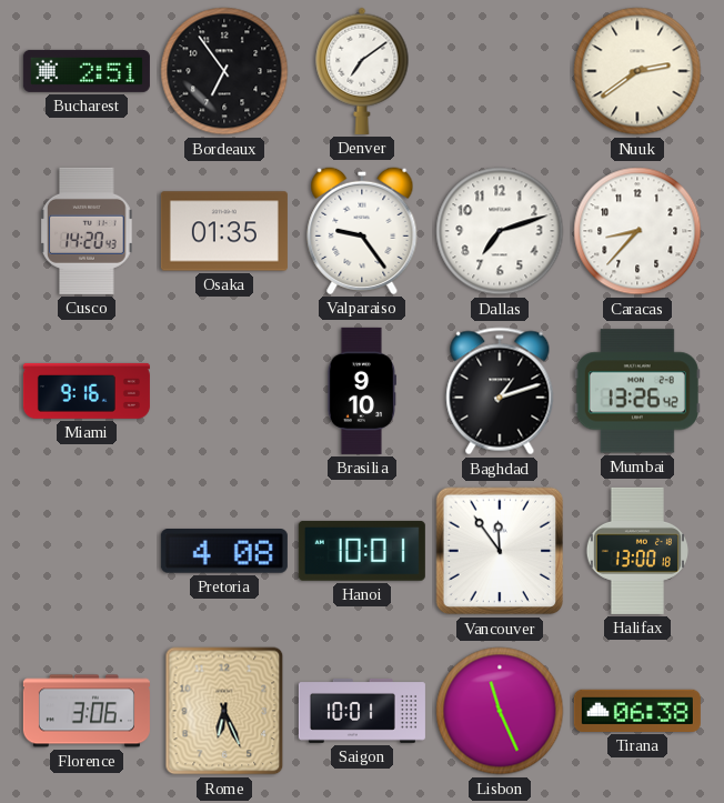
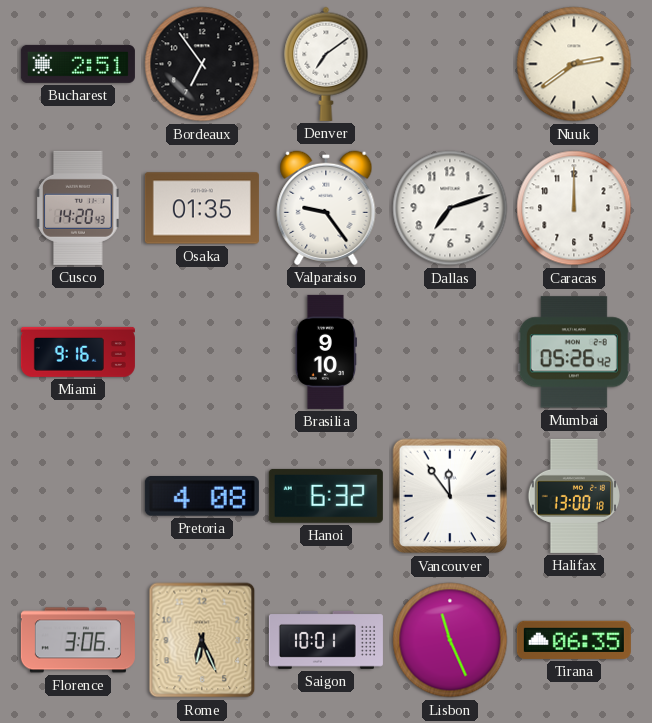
Caracas: 8:37 -> 12:00 (574, 208)
Baghdad: 1:12 -> none (500, 391)
Mumbai: 13:26 -> 05:26 (574, 352)
Hanoi: 10:01 -> 6:32 (326, 496)
Tirana: 06:38 -> 06:35 (574, 640)
